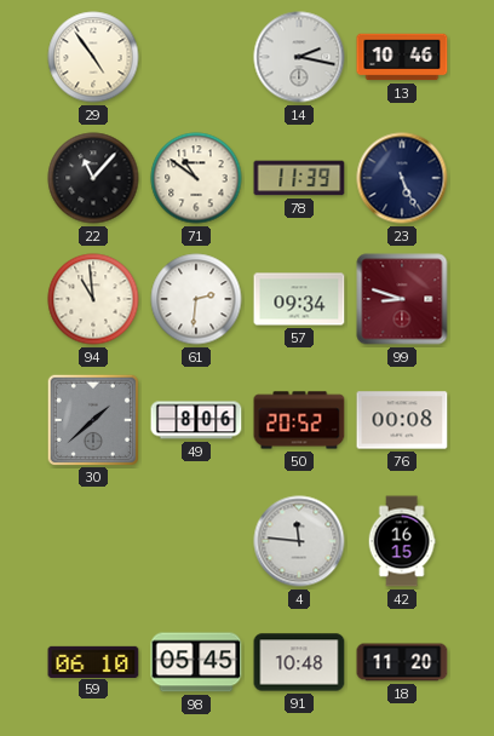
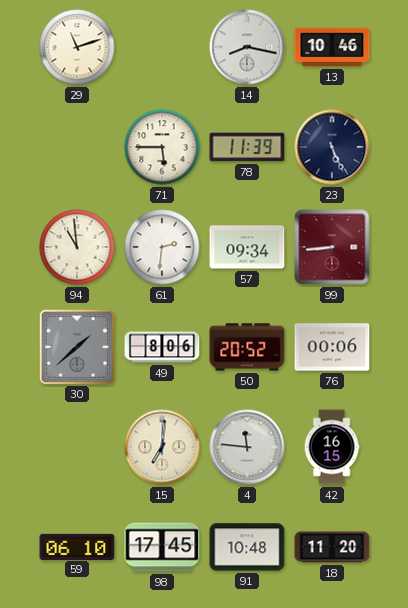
29: 4:54 -> 11:12 (77, 47)
14: 2:17 -> 8:17 (247, 47)
22: 11:07 -> none (93, 178)
71: 10:51 -> 5:45 (162, 147)
99: 8:48 -> 8:44 (332, 247)
76: 00:08 -> 00:06 (332, 347)
15: none -> 7:01 (162, 447)
98: 05:45 -> 17:45 (162, 547)
